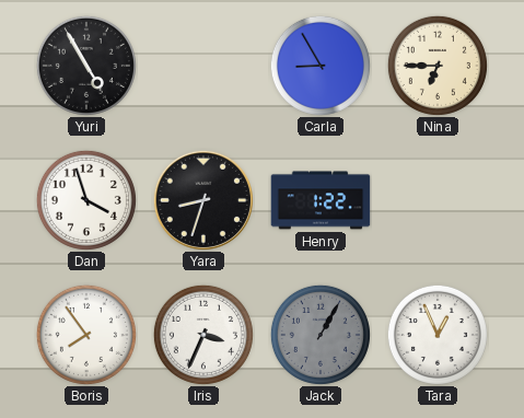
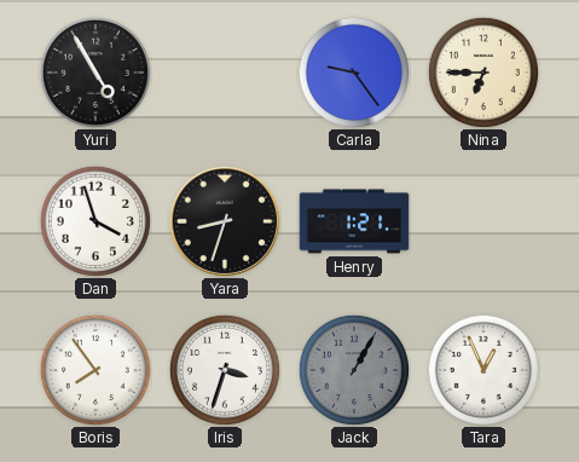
Carla: 8:55 -> 9:24 (354, 73)
Henry: 1:22 -> 1:21 (354, 221)
Iris: 3:34 -> 3:33 (225, 370)
